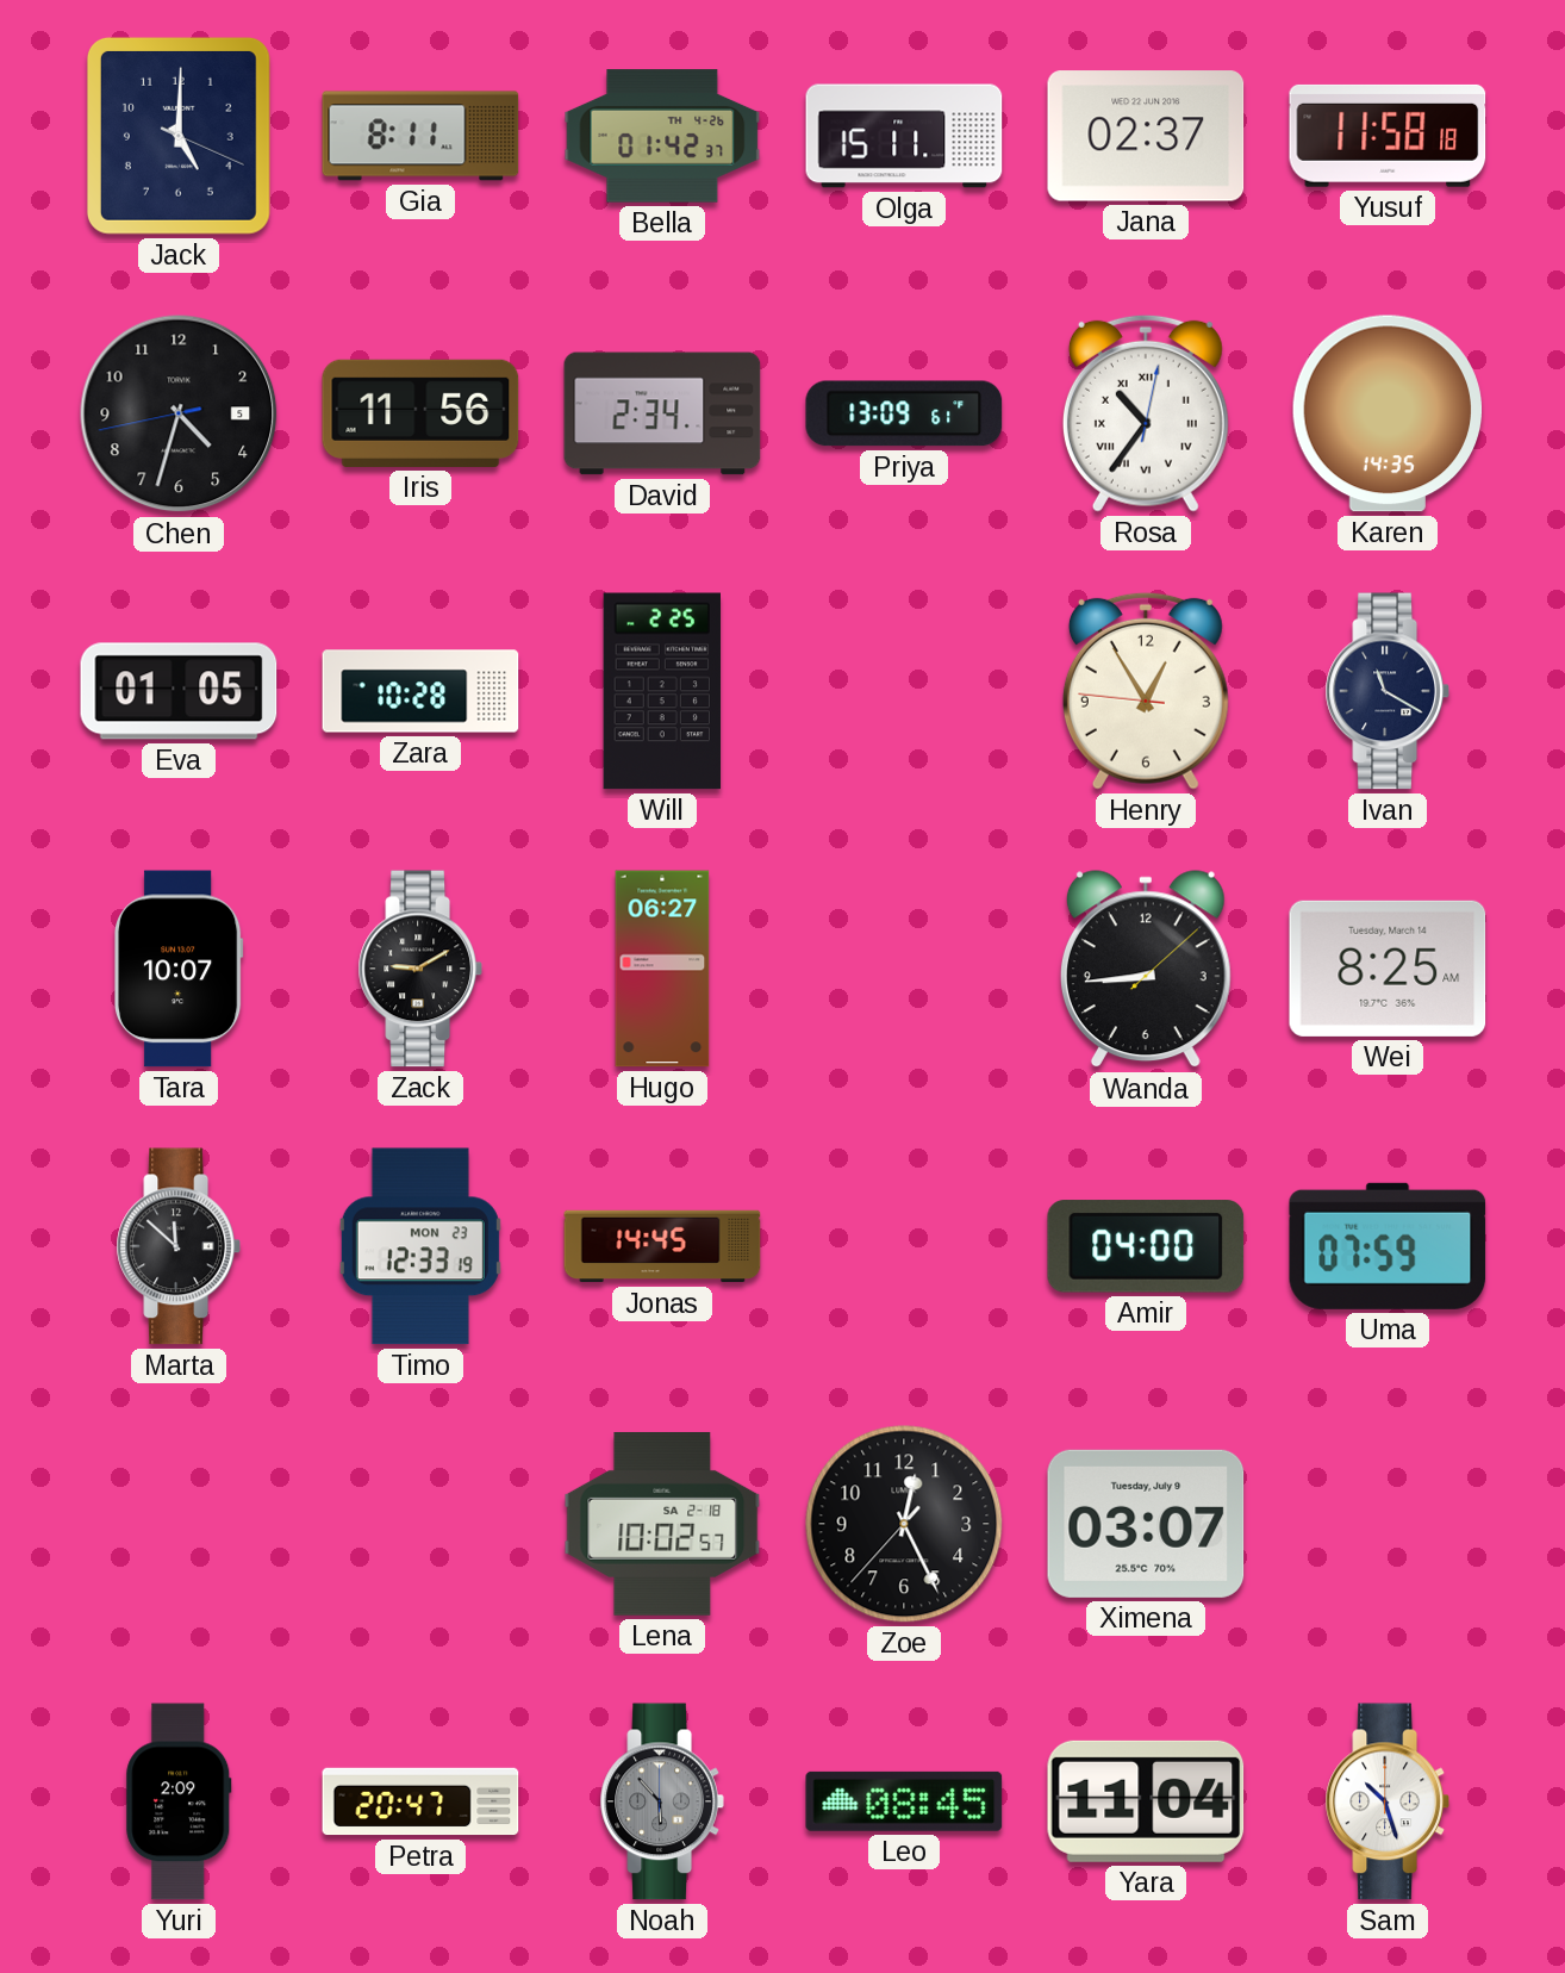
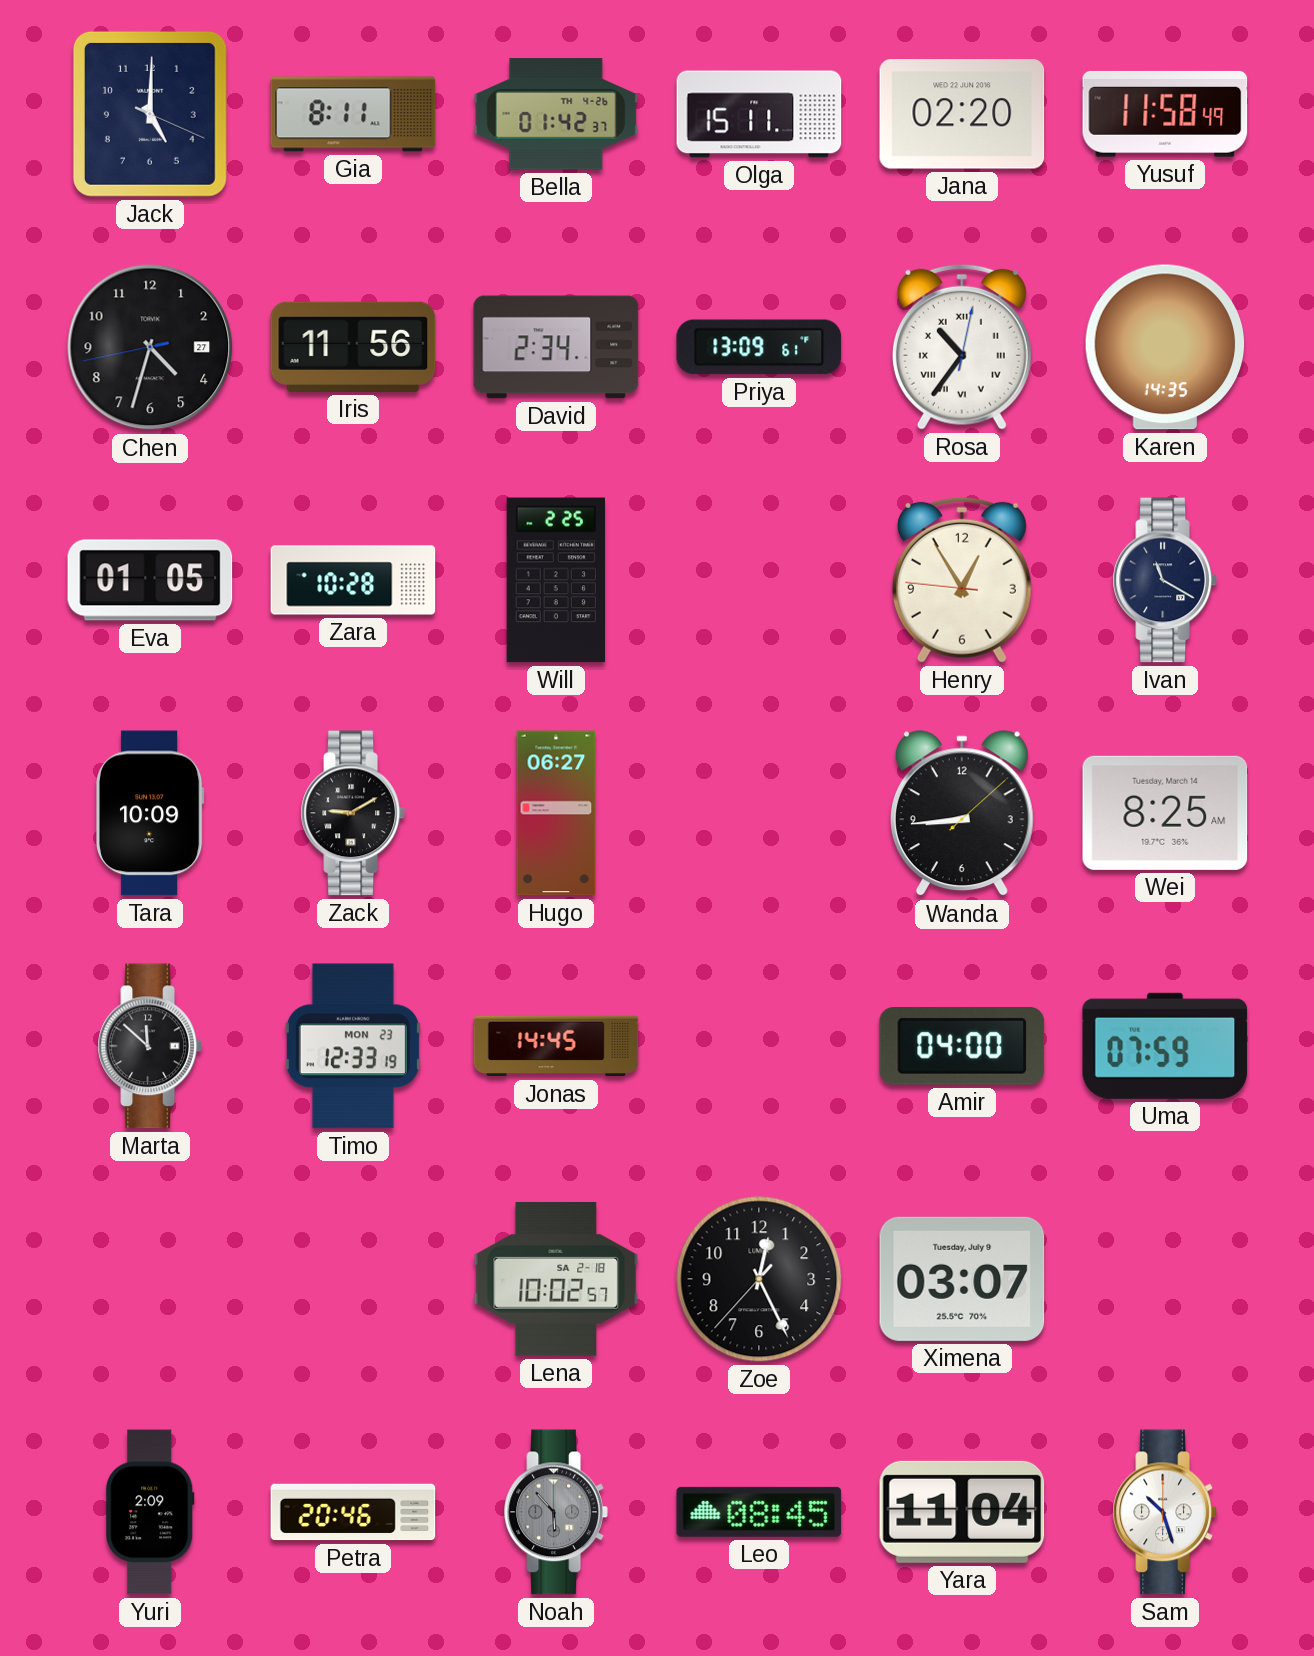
Jana: 02:37 -> 02:20 (962, 114)
Yusuf: 11:58:18 -> 11:58:49 (1165, 114)
Chen date: 5 -> 27 (150, 347)
Tara: 10:07 -> 10:09 (151, 813)
Petra: 20:47 -> 20:46 (353, 1512)
